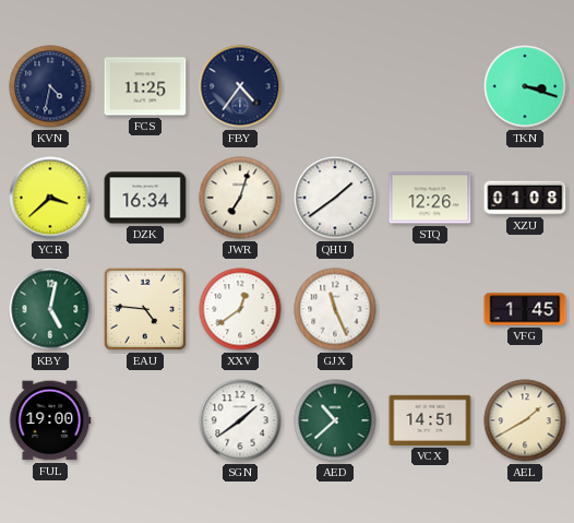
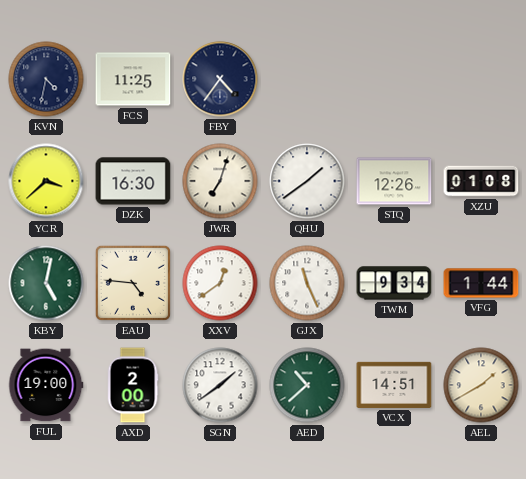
TKN: 3:18 -> none (525, 86)
DZK: 16:34 -> 16:30 (133, 181)
TWM: none -> 9:34 (394, 283)
VFG: 1:45 -> 1:44 (481, 283)
AXD: none -> 2:00 (133, 385)
